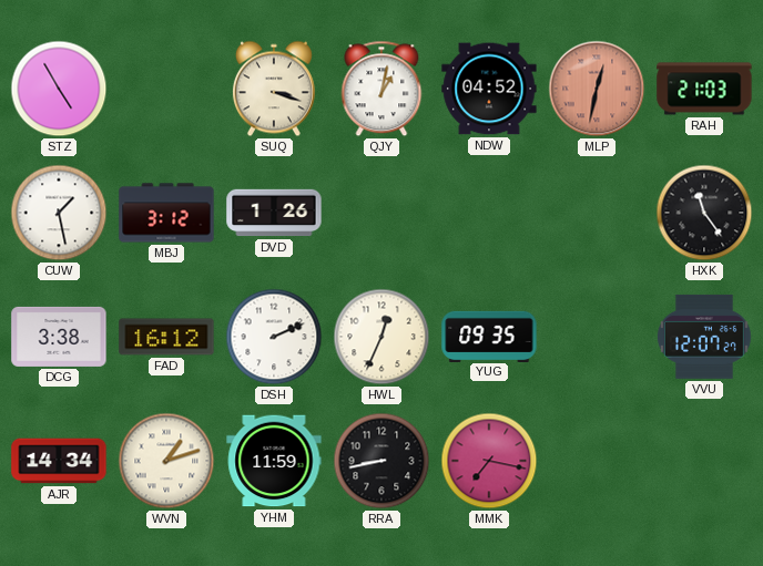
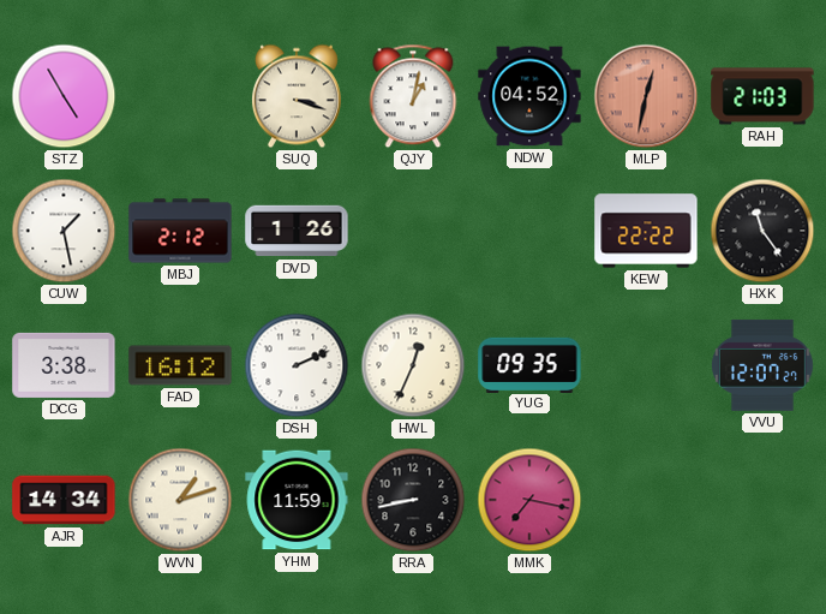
MBJ: 3:12 -> 2:12 (180, 231)
KEW: none -> 22:22 (646, 231)
